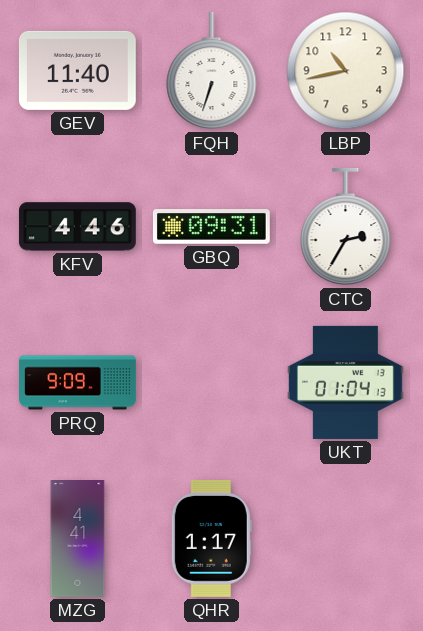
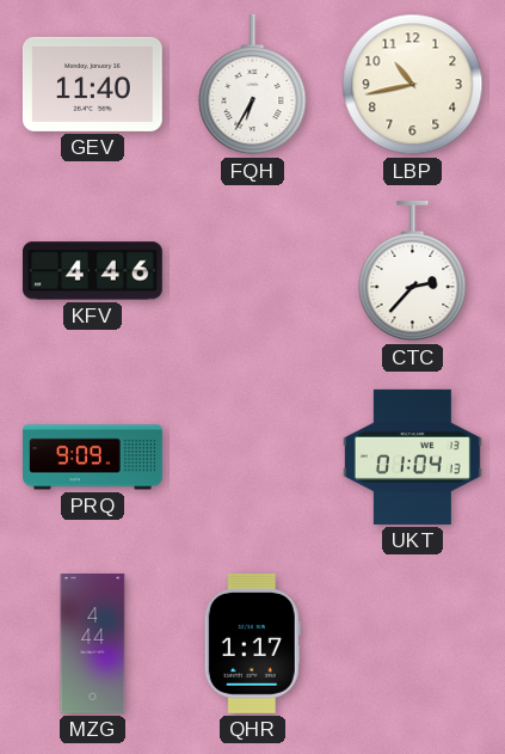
FQH: 6:33 -> 6:35 (253, 85)
GBQ: 09:31 -> none (211, 227)
CTC: 2:35 -> 2:37 (413, 271)
MZG: 4:41 -> 4:44 (93, 644)
